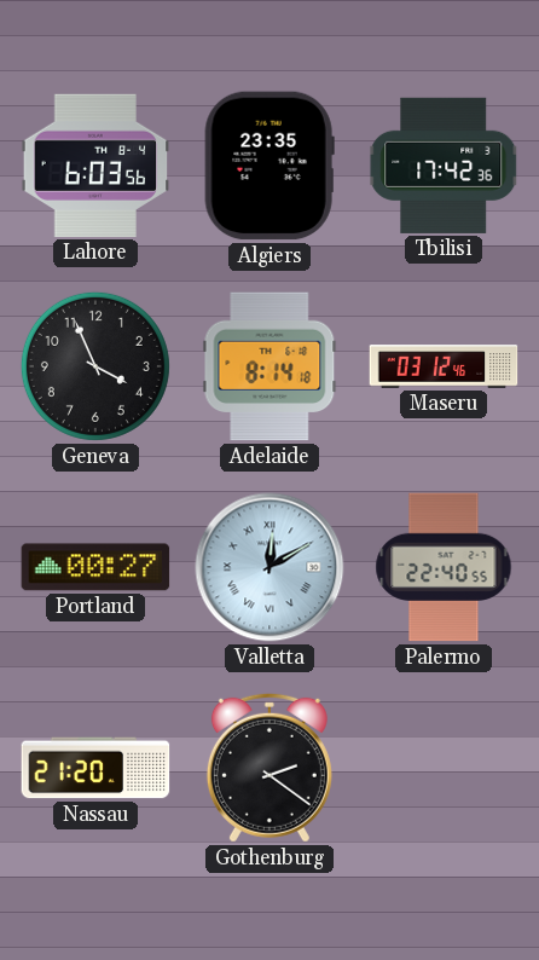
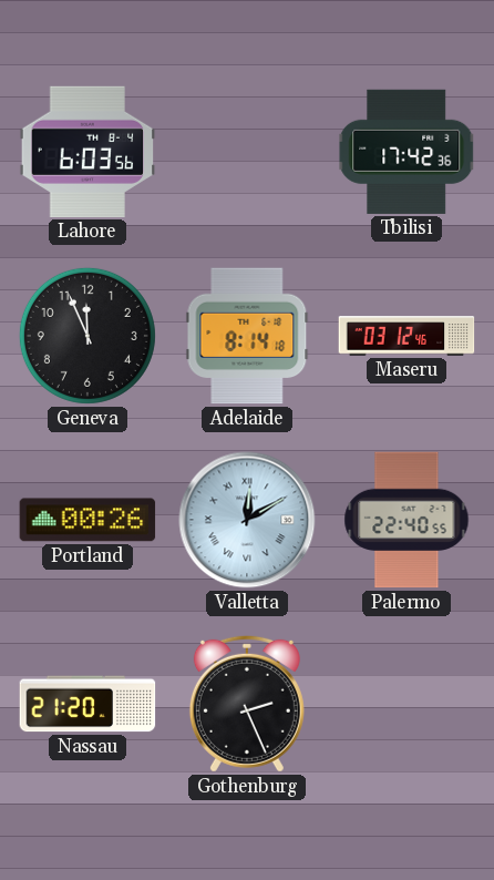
Algiers: 23:35 -> none (269, 166)
Geneva: 3:56 -> 11:56 (88, 336)
Portland: 00:27 -> 00:26 (88, 520)
Gothenburg: 2:21 -> 2:26 (247, 704)
